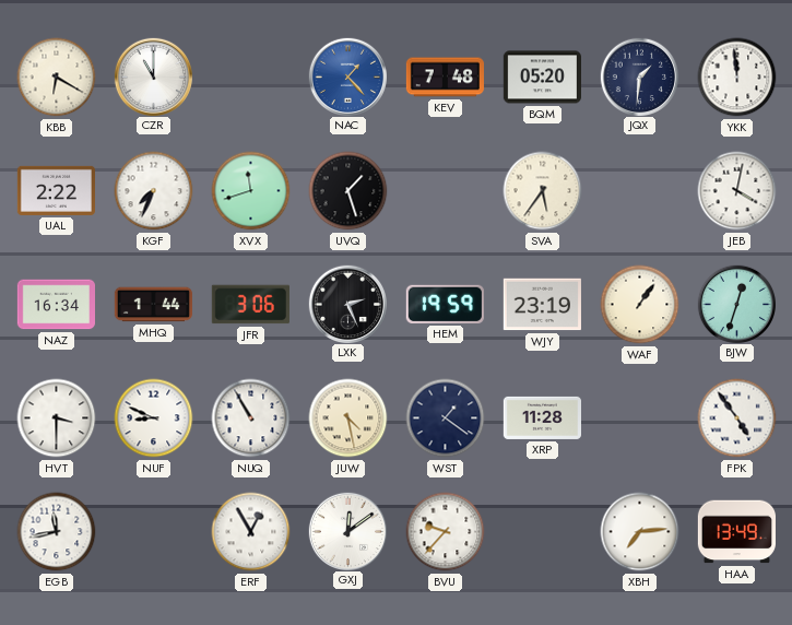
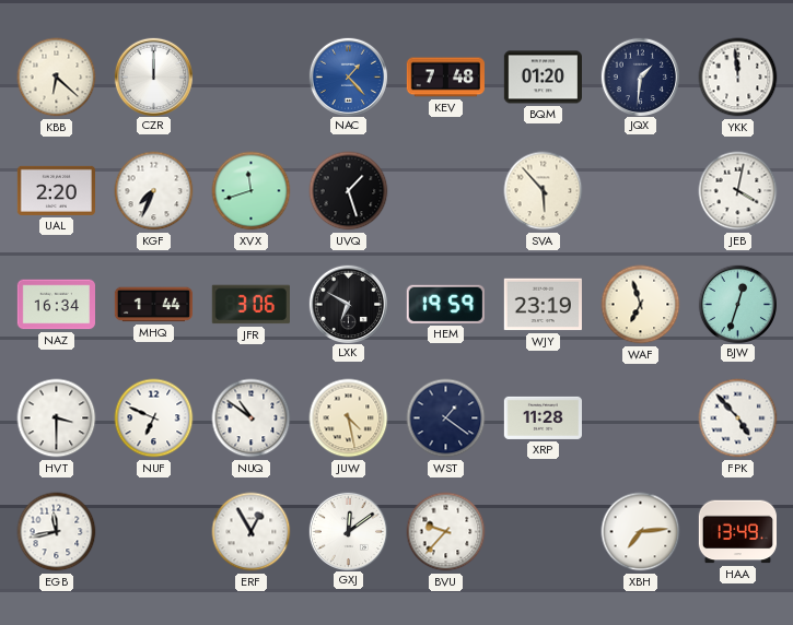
KBB: 6:20 -> 6:22 (57, 78)
CZR: 11:00 -> 12:00 (153, 76)
BQM: 05:20 -> 01:20 (543, 78)
UAL: 2:22 -> 2:20 (56, 190)
SVA: 5:36 -> 5:53 (544, 191)
LXK: 2:26 -> 6:50 (348, 304)
WAF: 1:06 -> 6:57 (641, 305)
NUF: 8:49 -> 6:49 (154, 418)
NUQ: 10:55 -> 10:51 (252, 418)
FPK: 4:54 -> 4:53 (738, 418)
